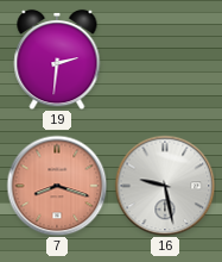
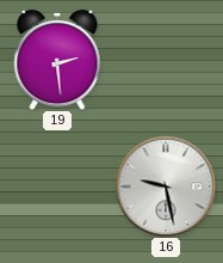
19: 2:31 -> 2:29 (57, 60)
7: 8:18 -> none (57, 186)
